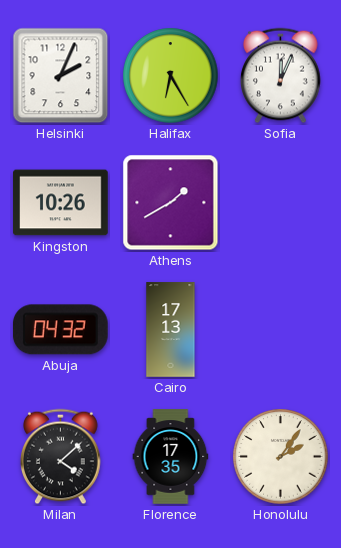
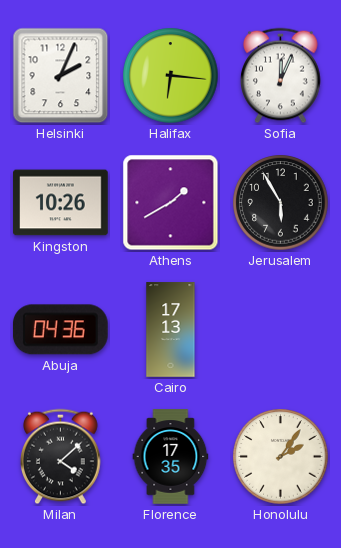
Halifax: 6:25 -> 6:16 (171, 76)
Jerusalem: none -> 5:55 (281, 203)
Abuja: 04:32 -> 04:36 (60, 330)
